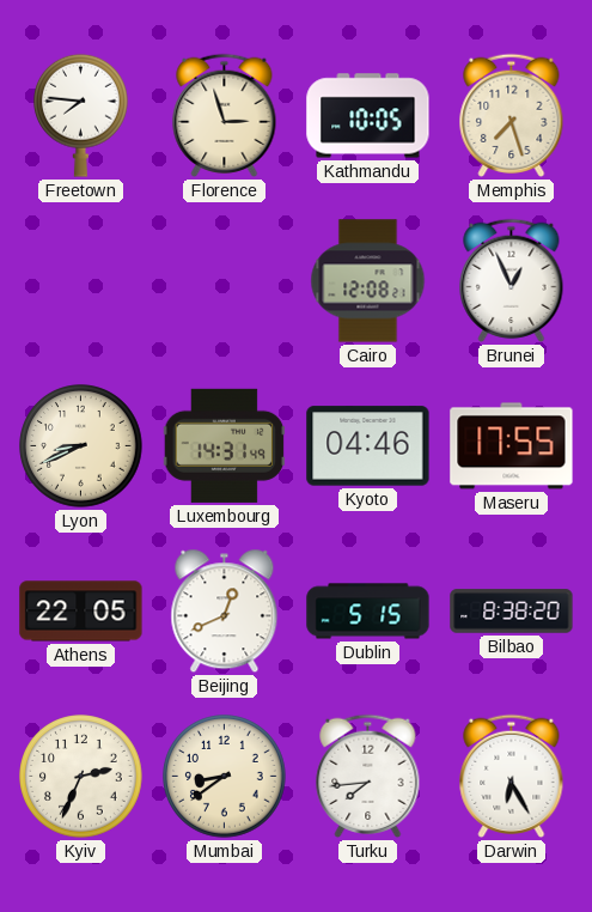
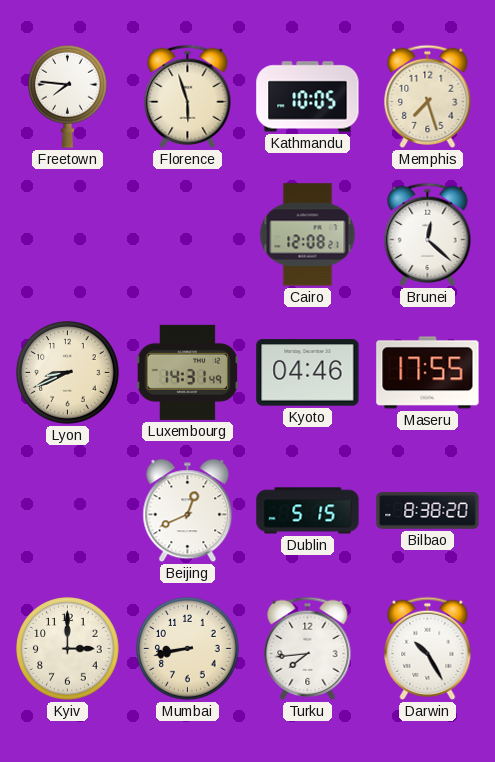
Florence: 2:57 -> 5:57 (188, 96)
Brunei: 12:56 -> 12:22 (428, 234)
Athens: 22:05 -> none (81, 612)
Kyiv: 2:34 -> 3:00 (68, 649)
Mumbai: 8:39 -> 8:43 (188, 649)
Darwin: 6:25 -> 10:25 (428, 648)
